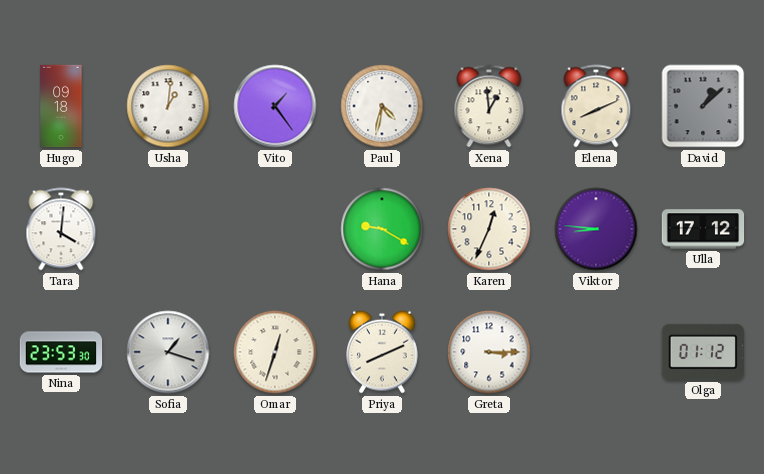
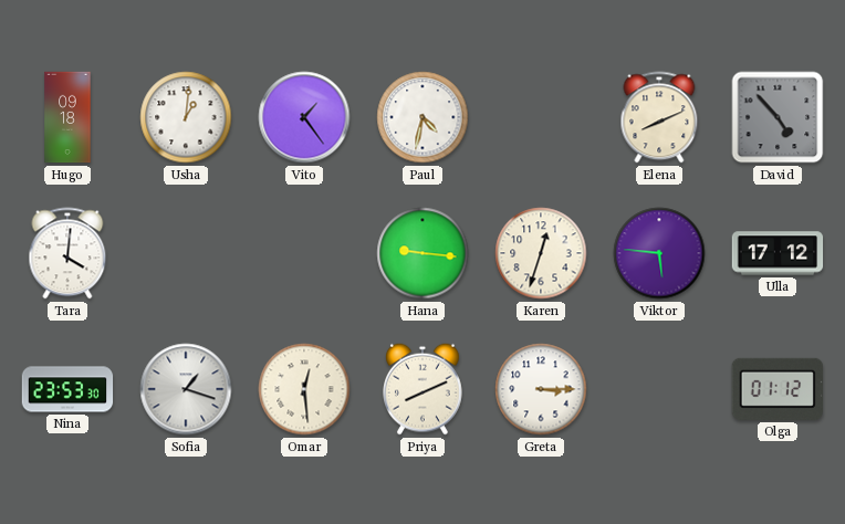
Xena: 12:59 -> none (489, 106)
David: 1:08 -> 4:53 (778, 117)
Hana: 9:20 -> 9:16 (422, 253)
Karen: 12:34 -> 12:33 (541, 253)
Viktor: 8:46 -> 5:46 (659, 253)
Omar: 12:33 -> 12:29 (304, 389)
